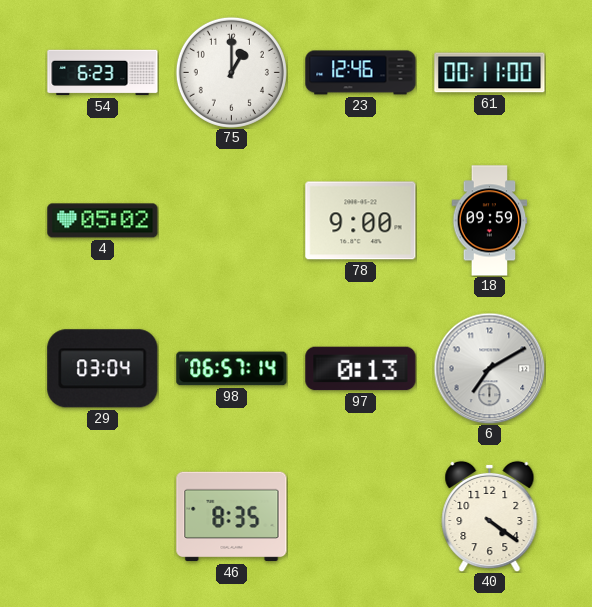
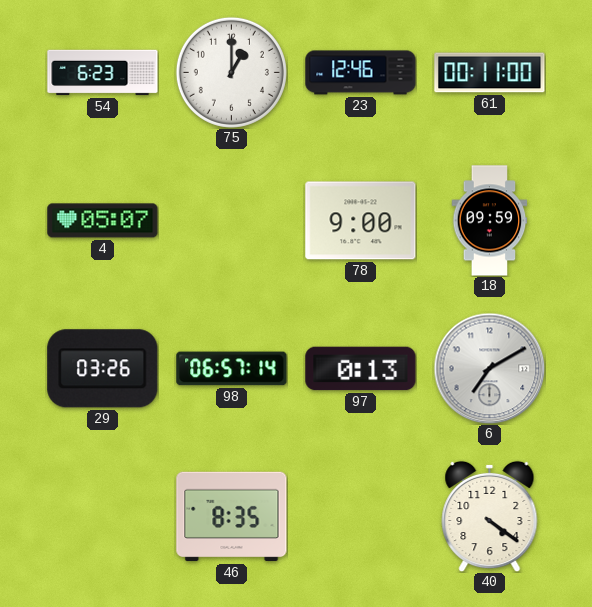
4: 05:02 -> 05:07 (103, 221)
29: 03:04 -> 03:26 (103, 369)
